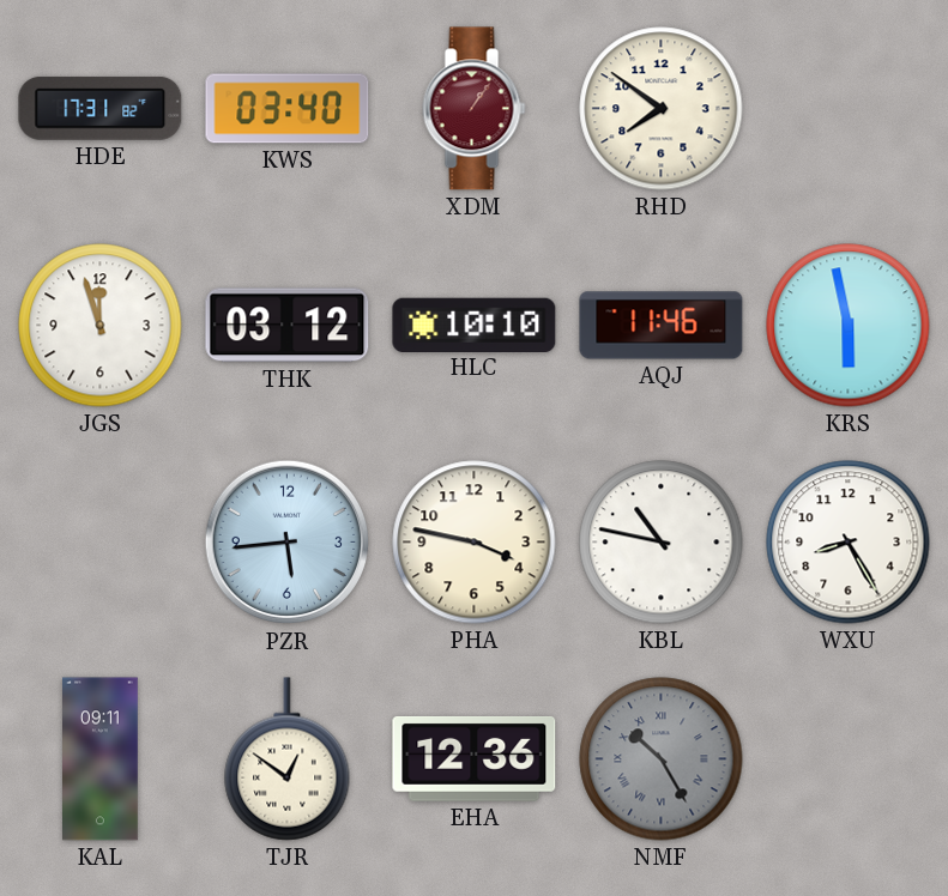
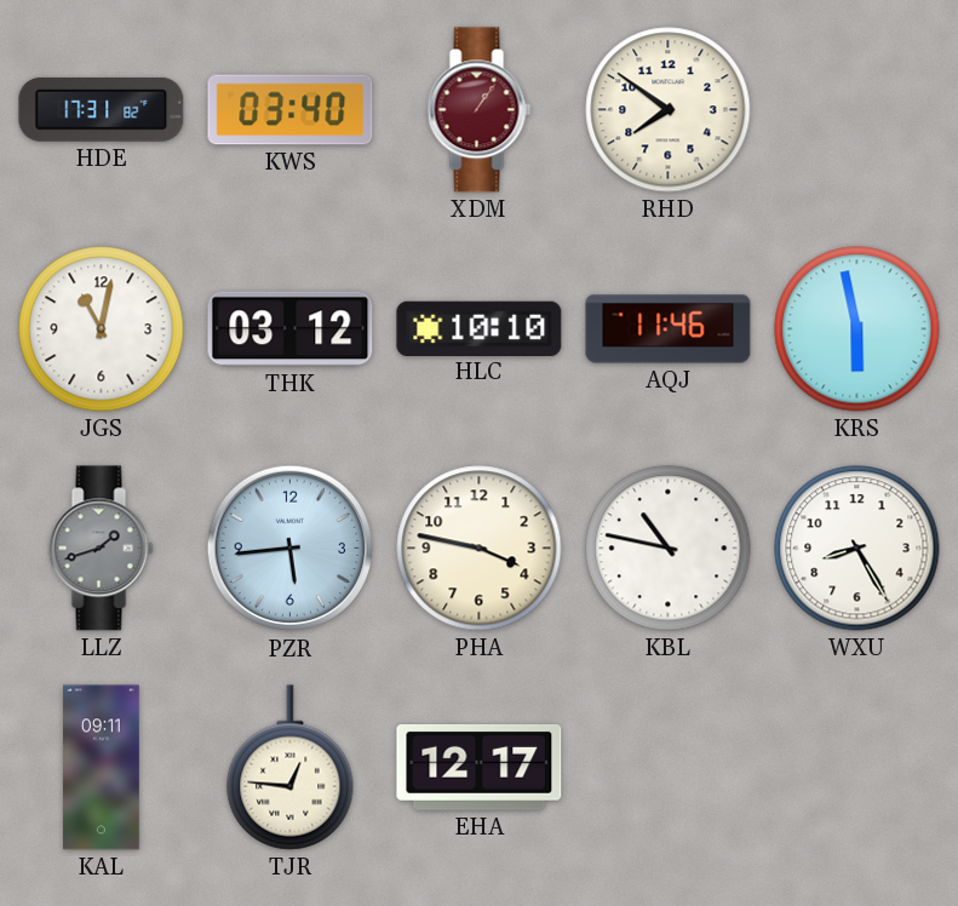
JGS: 11:57 -> 11:02 (102, 329)
LLZ: none -> 1:42 (102, 549)
TJR: 12:51 -> 12:46 (291, 768)
EHA: 12:36 -> 12:17 (480, 767)
NMF: 10:25 -> none (662, 759)
